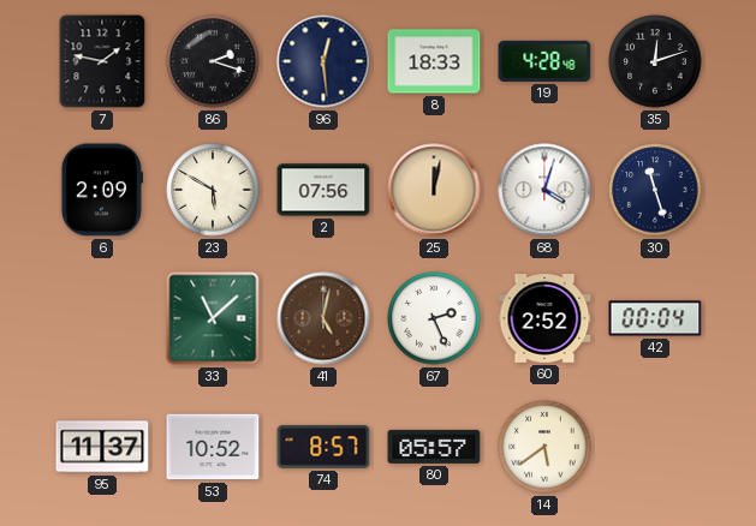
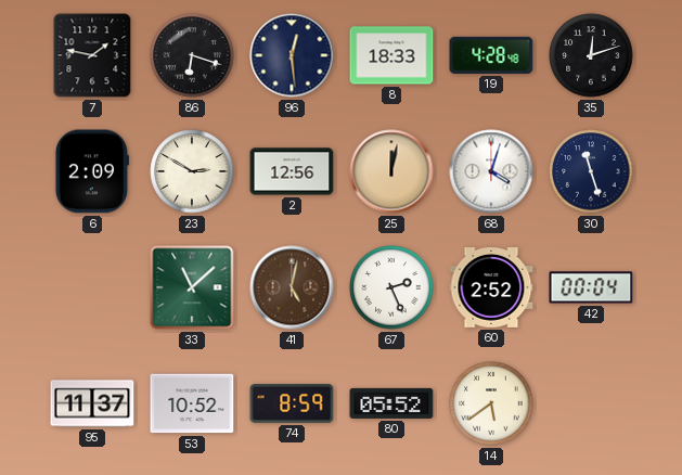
86: 2:18 -> 6:18 (192, 55)
23: 5:50 -> 2:50 (192, 171)
2: 07:56 -> 12:56 (292, 171)
74: 8:57 -> 8:59 (292, 405)
80: 05:57 -> 05:52 (391, 403)
